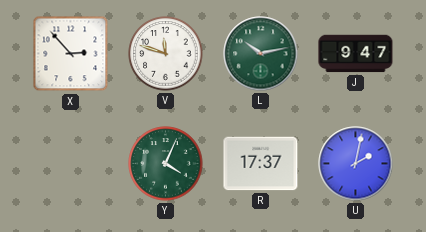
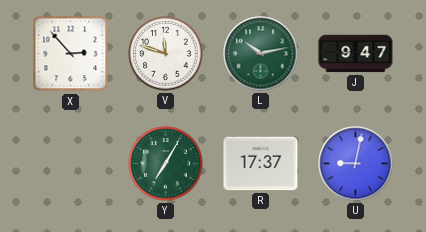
Y: 4:04 -> 7:05 (166, 164)
U: 2:02 -> 9:02 (356, 164)
